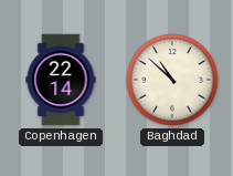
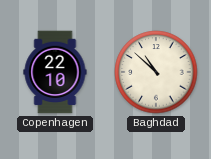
Copenhagen: 22:14 -> 22:10 (55, 72)
